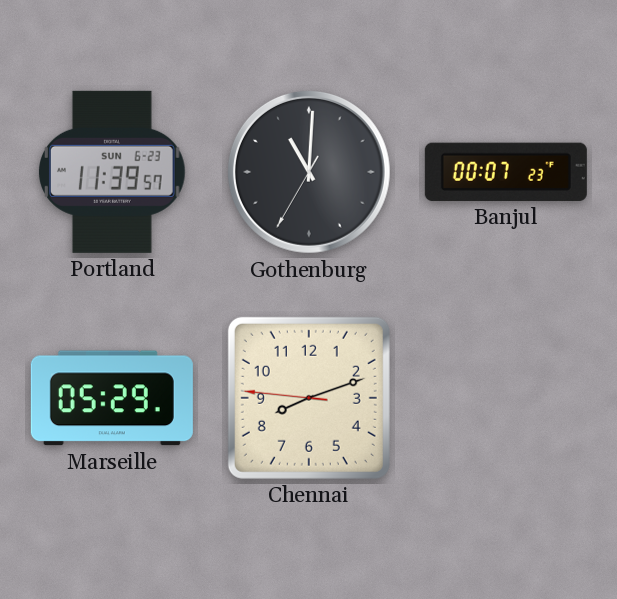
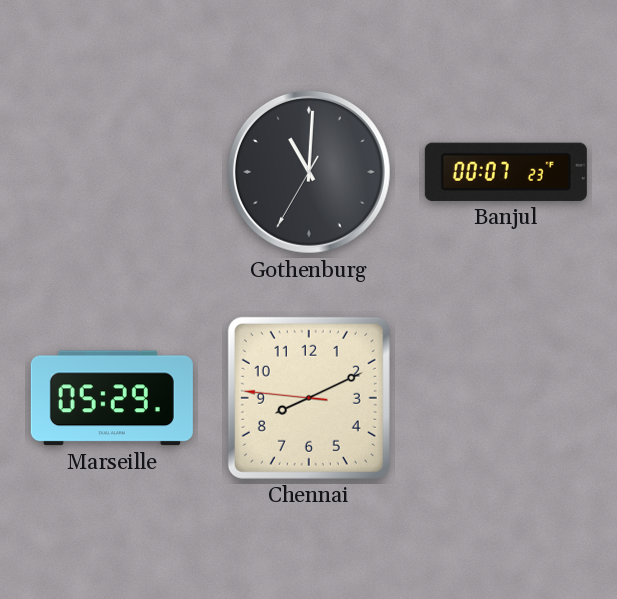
Portland: 11:39 -> none (113, 172)
Chennai: 8:11 -> 8:10 (309, 398)
